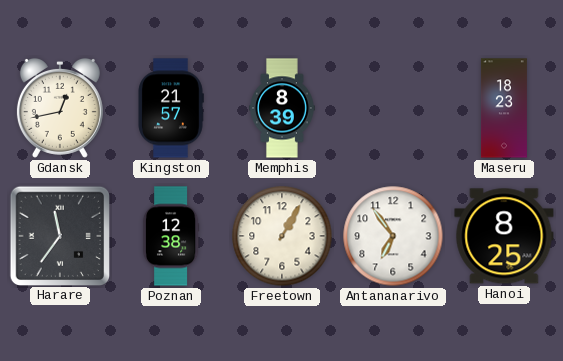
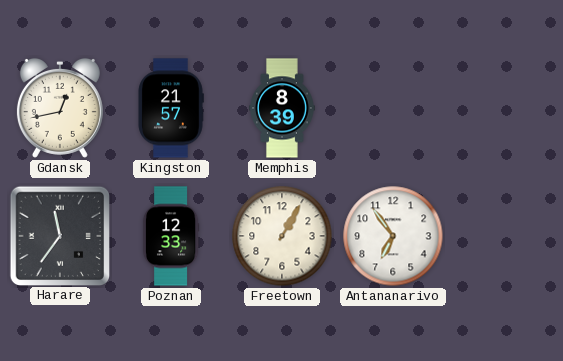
Maseru: 18:23 -> none (504, 108)
Poznan: 12:38 -> 12:33 (171, 236)
Hanoi: 8:25 -> none (504, 236)
